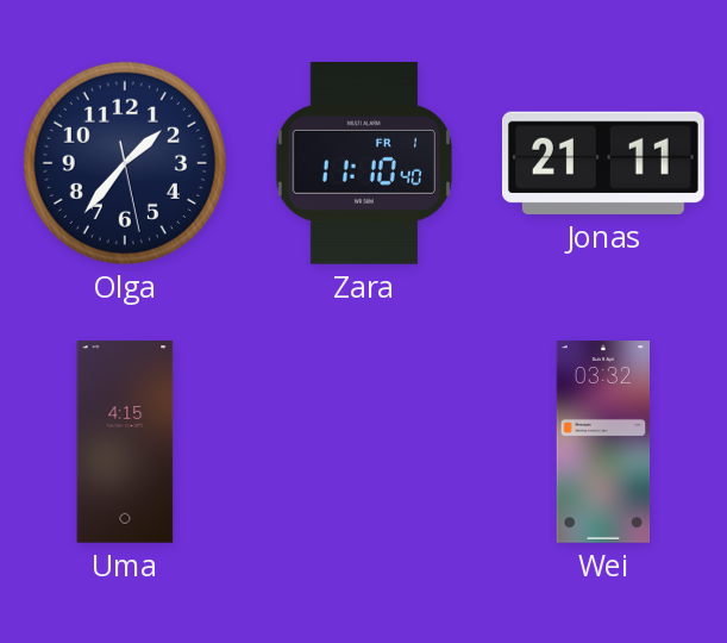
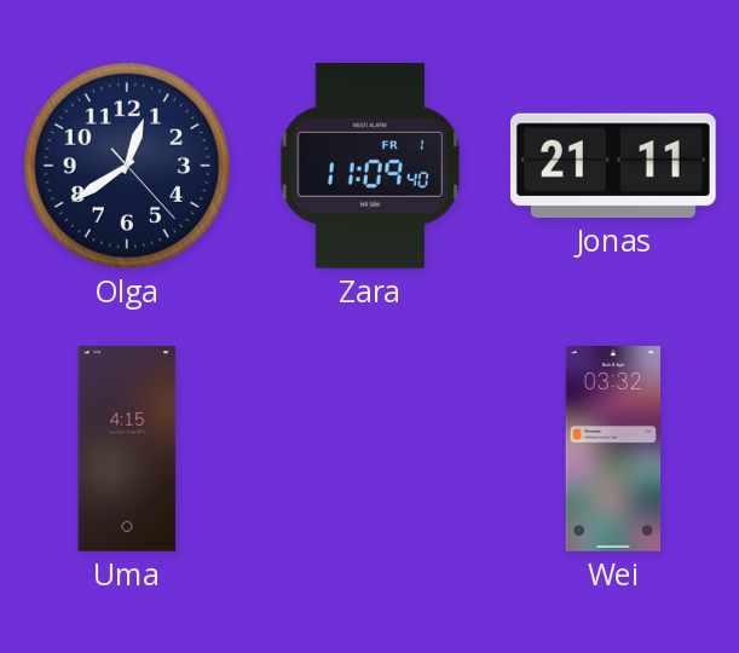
Olga: 1:36 -> 12:39 (127, 166)
Zara: 11:10 -> 11:09 (370, 167)
